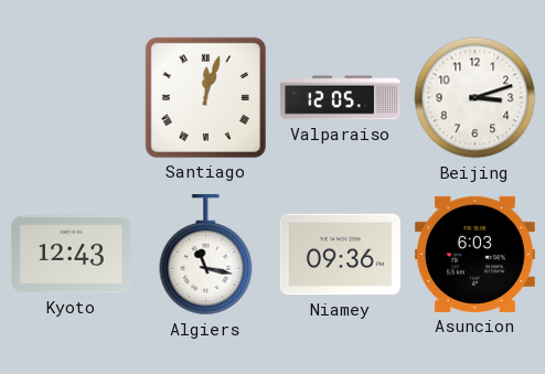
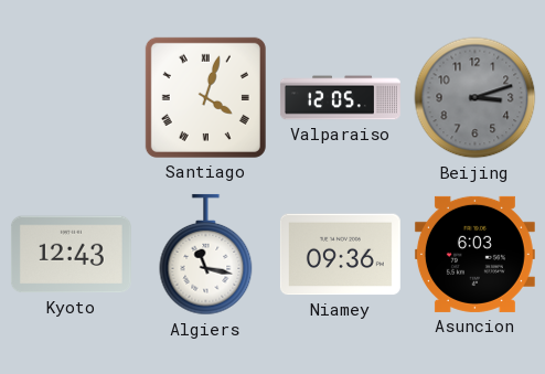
Santiago: 12:03 -> 4:03 (205, 97)
Beijing dial: white -> grey (475, 98)
